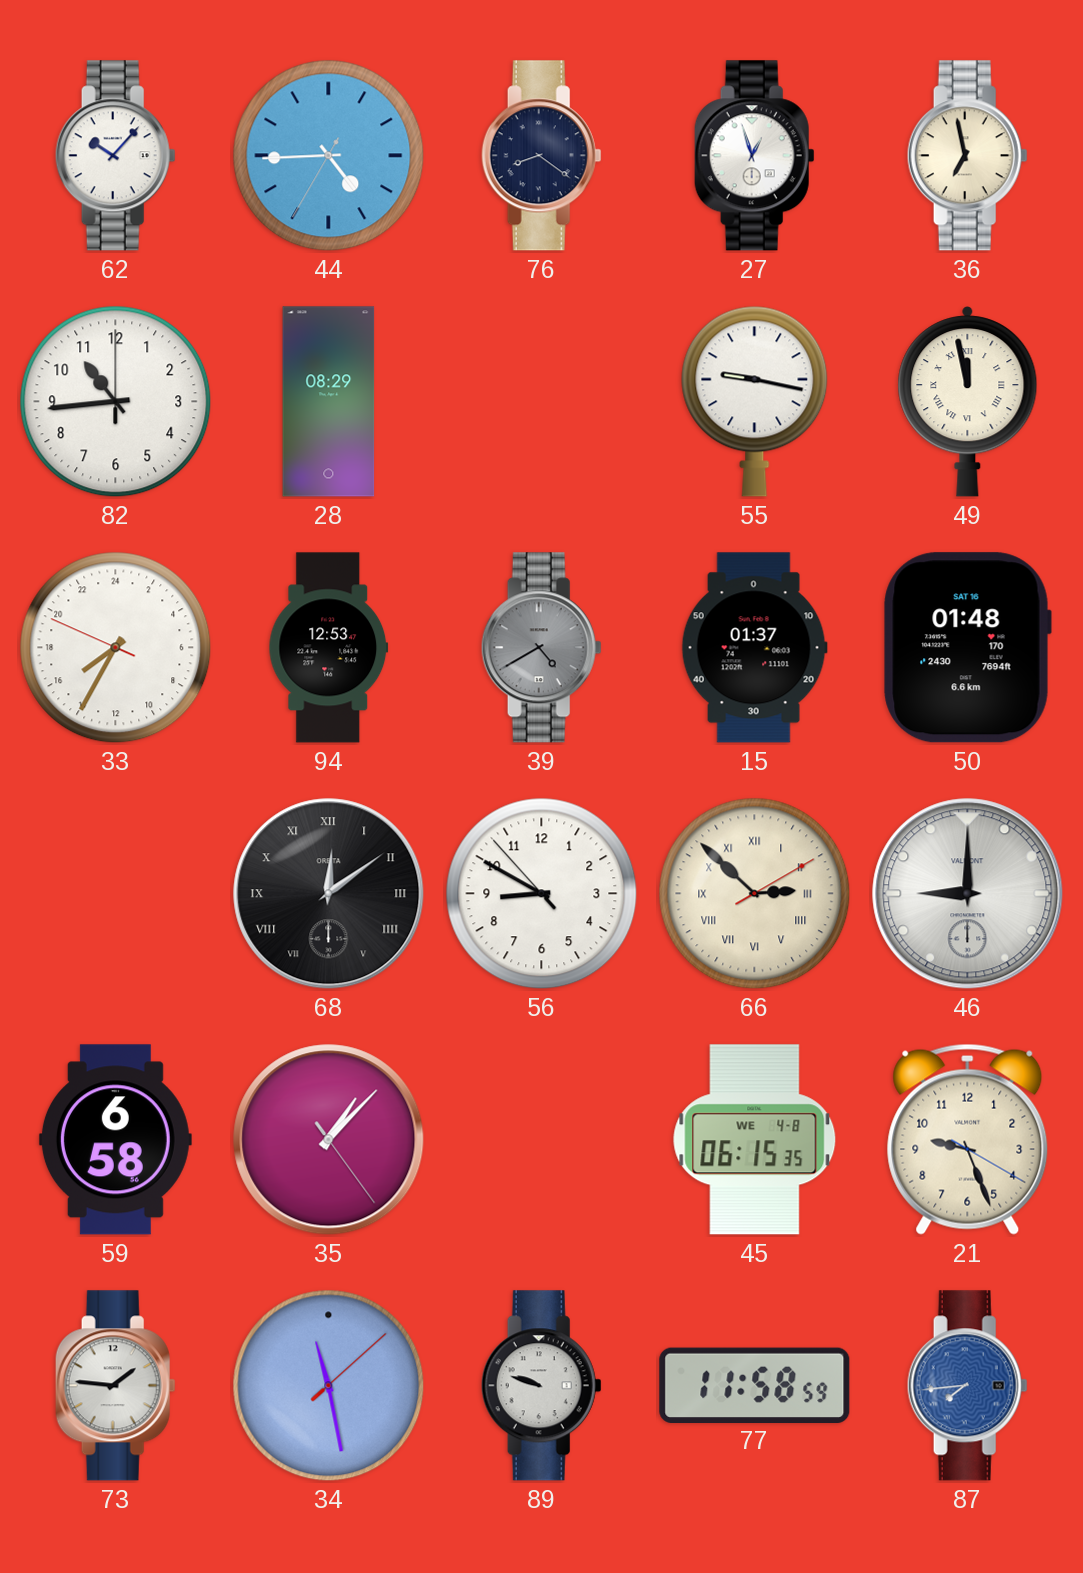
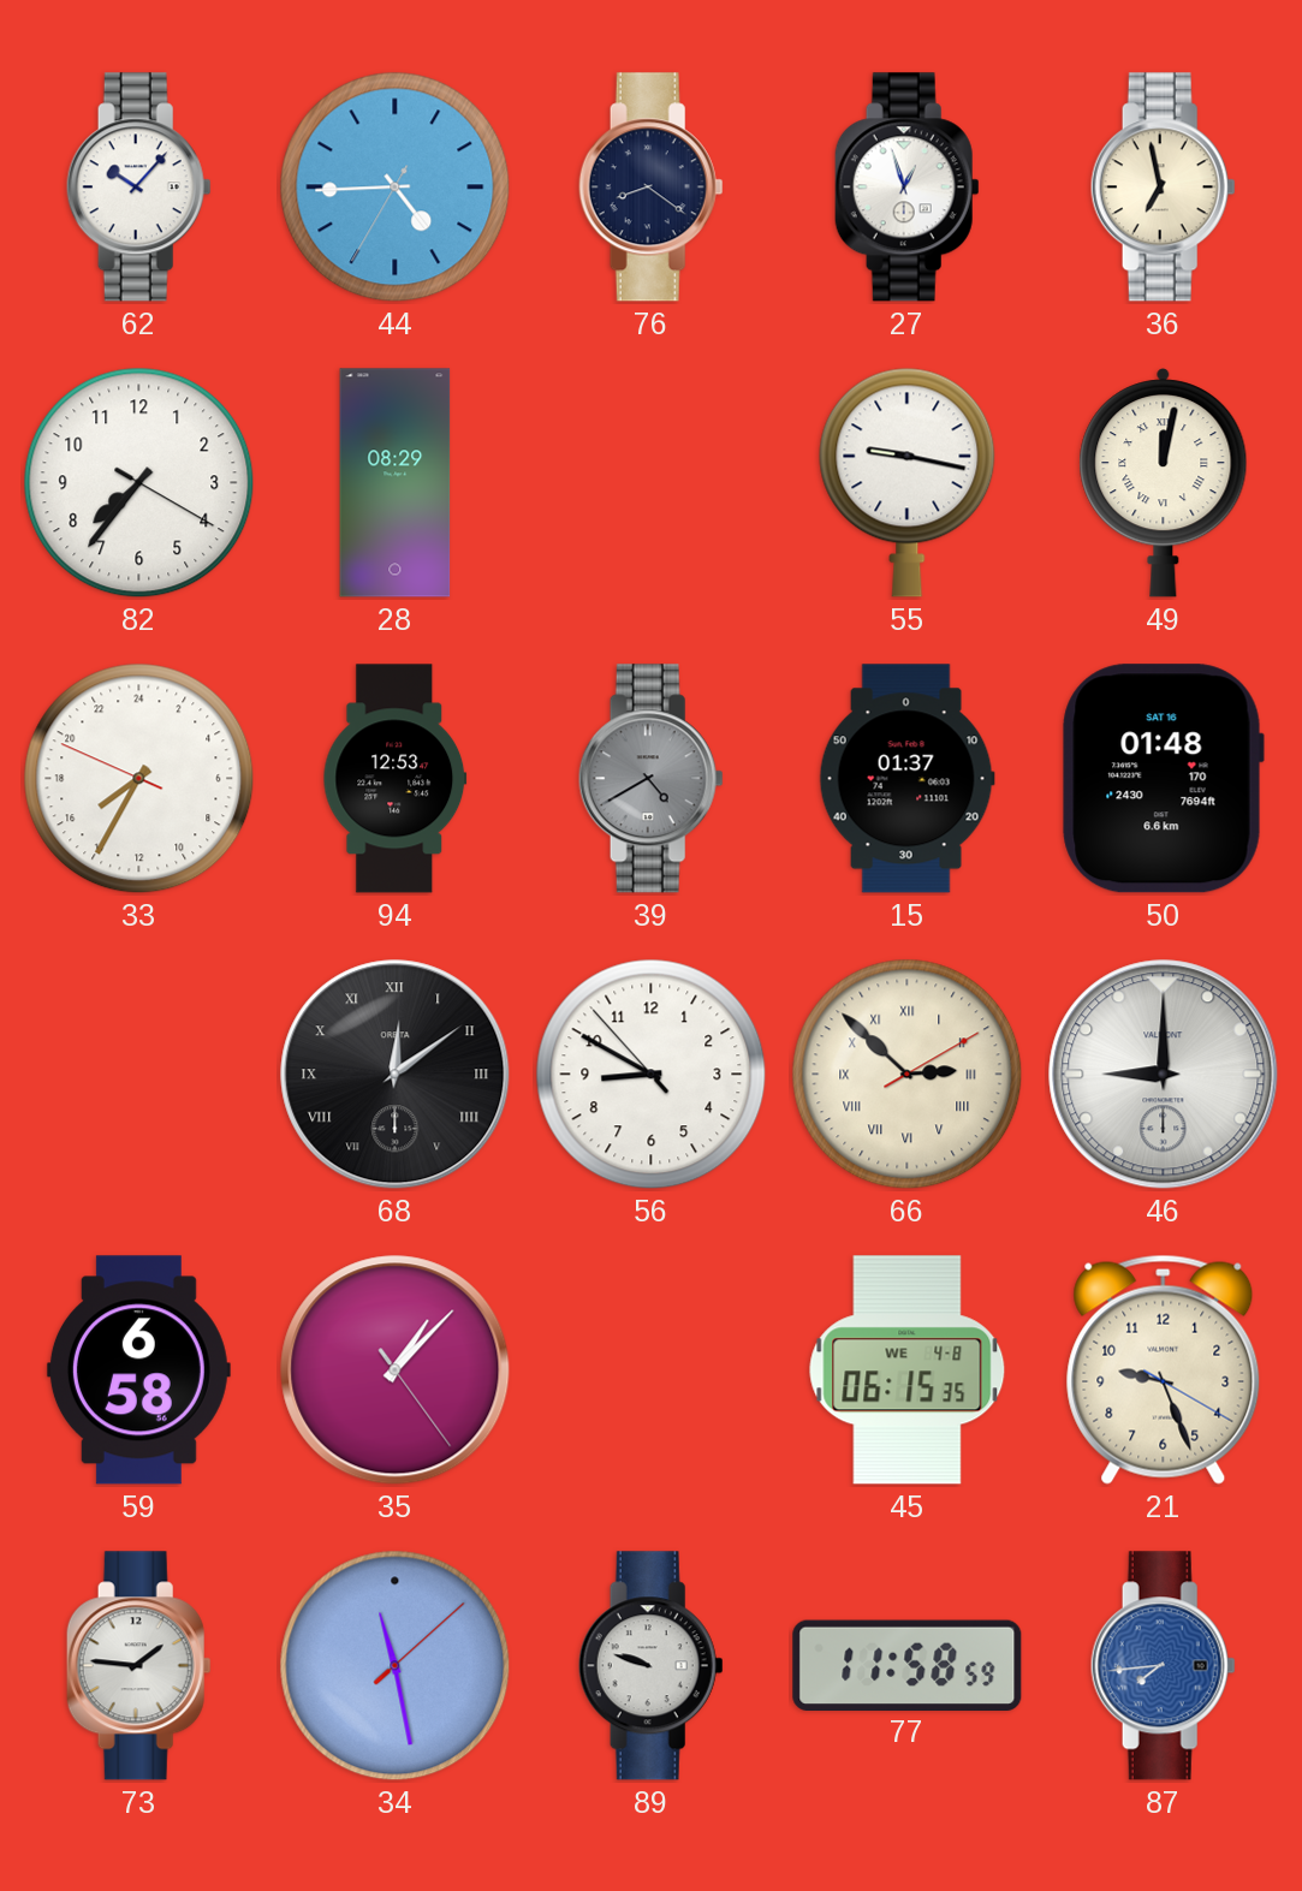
82: 10:44 -> 7:36 (139, 483)
49: 11:58 -> 12:02 (1164, 483)
